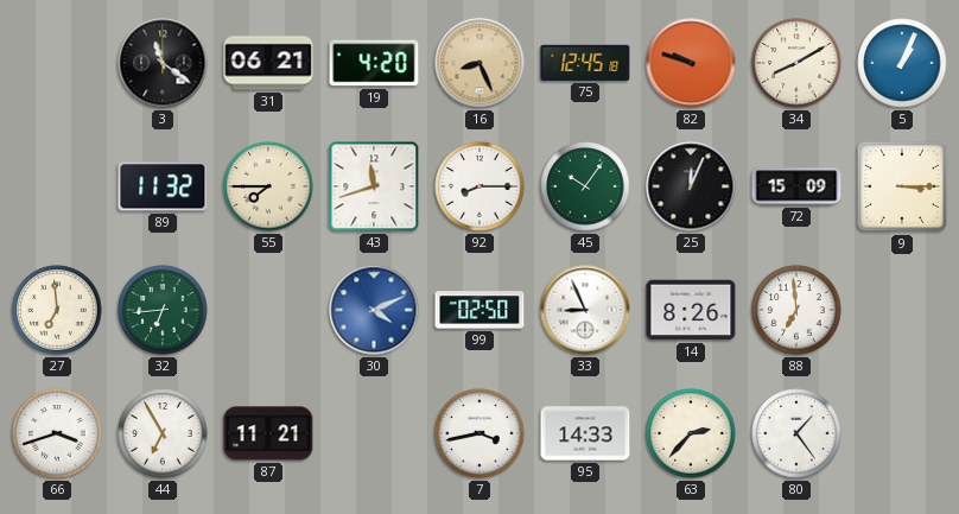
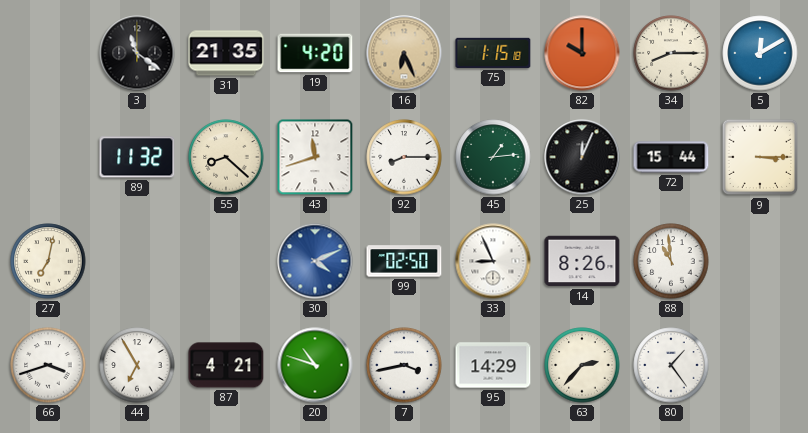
31: 06:21 -> 21:35 (226, 53)
16: 8:26 -> 6:26 (404, 53)
75: 12:45 -> 1:15 (493, 53)
82: 9:48 -> 10:00 (582, 53)
34: 8:10 -> 8:15 (671, 53)
5: 1:04 -> 12:10 (760, 53)
55: 7:45 -> 8:22 (226, 157)
45: 10:06 -> 1:14 (493, 157)
72: 15:09 -> 15:44 (671, 157)
27: 6:59 -> 7:02 (48, 261)
32: 6:44 -> none (163, 310)
88: 6:59 -> 10:59 (671, 261)
87: 11:21 -> 4:21 (226, 365)
20: none -> 10:48 (315, 365)
95: 14:33 -> 14:29 (493, 365)
